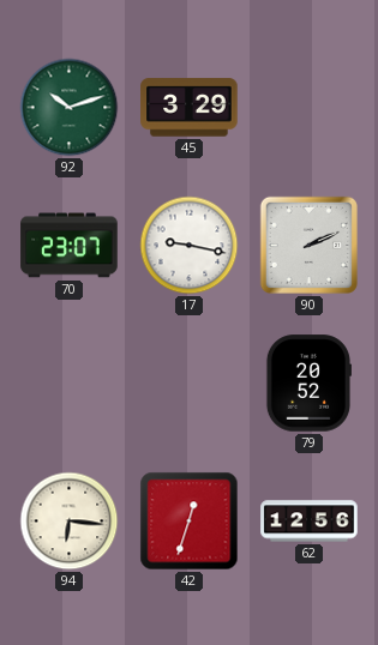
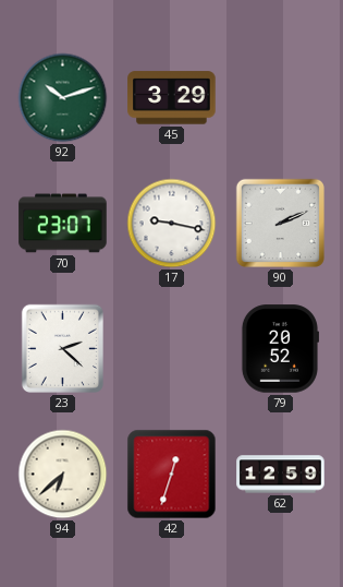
23: none -> 2:22 (62, 348)
94: 6:16 -> 6:38 (63, 475)
62: 12:56 -> 12:59 (281, 475)
